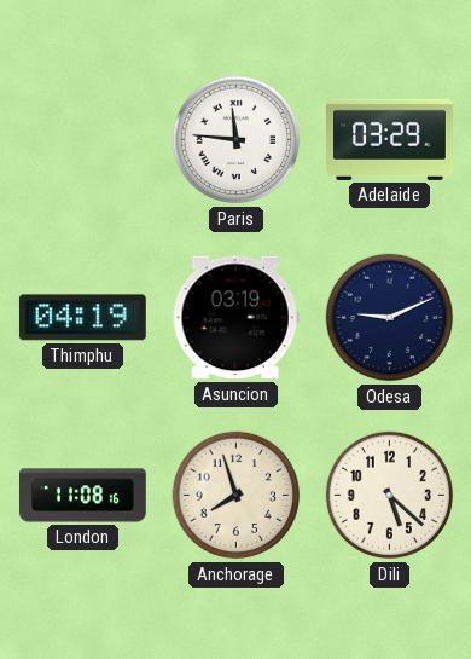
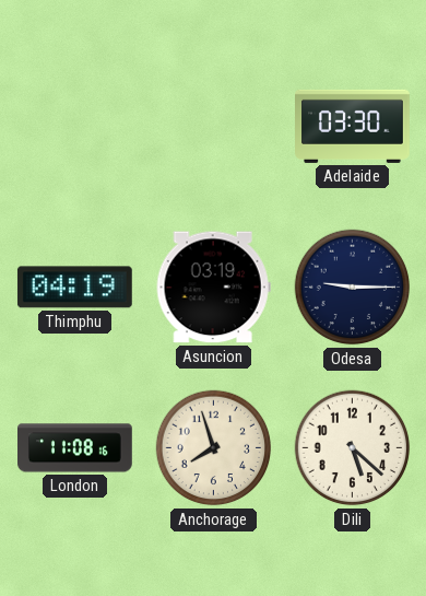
Paris: 11:46 -> none (237, 140)
Adelaide: 03:29 -> 03:30 (353, 126)
Odesa: 9:11 -> 9:15 (353, 288)
